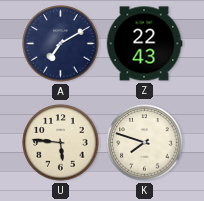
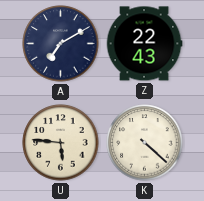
K: 7:48 -> 4:22 (145, 143)
